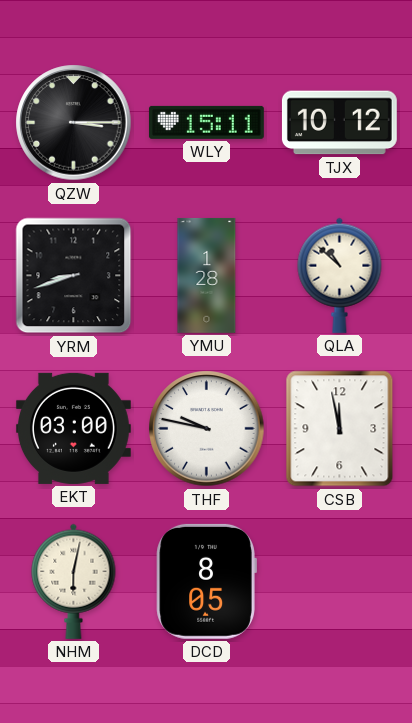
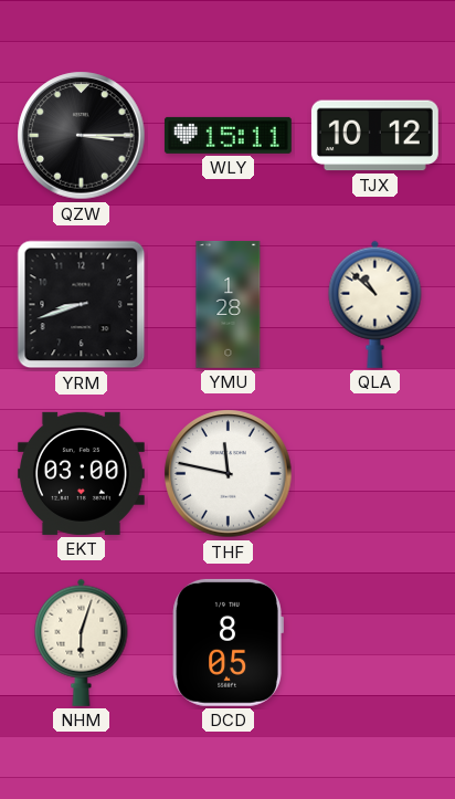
THF: 9:47 -> 11:47 (229, 474)
CSB: 11:58 -> none (340, 429)
NHM: 6:02 -> 6:03 (82, 642)
